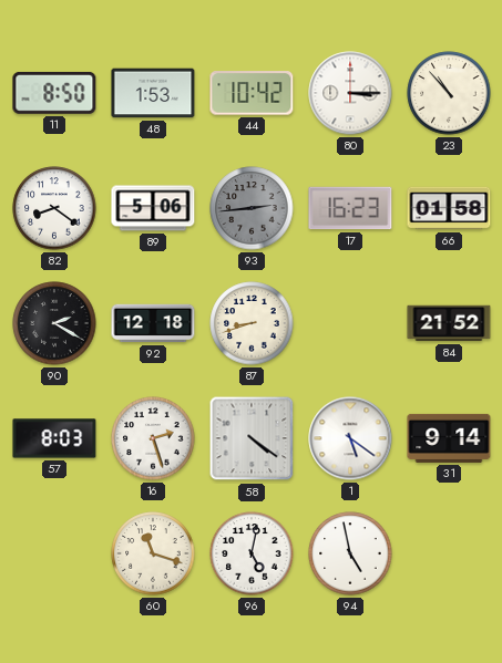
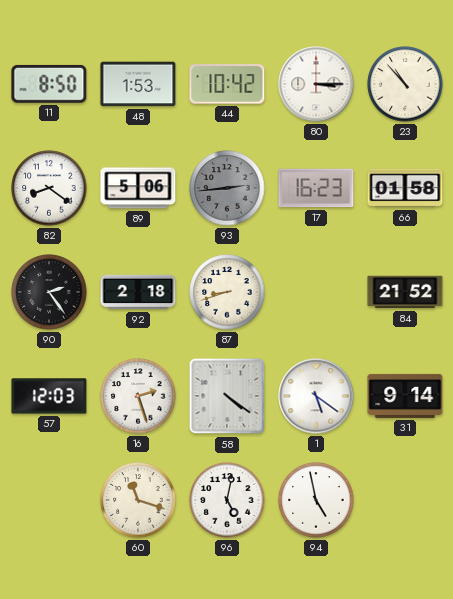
90: 2:20 -> 2:24 (49, 292)
92: 12:18 -> 2:18 (138, 292)
57: 8:03 -> 12:03 (49, 396)
